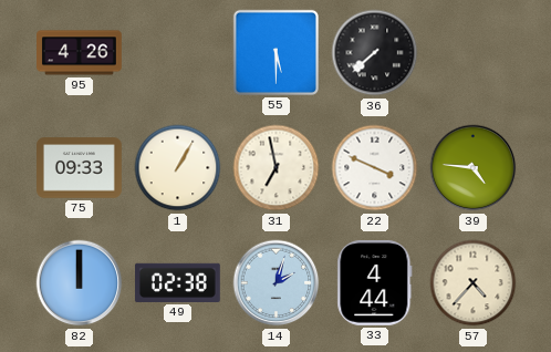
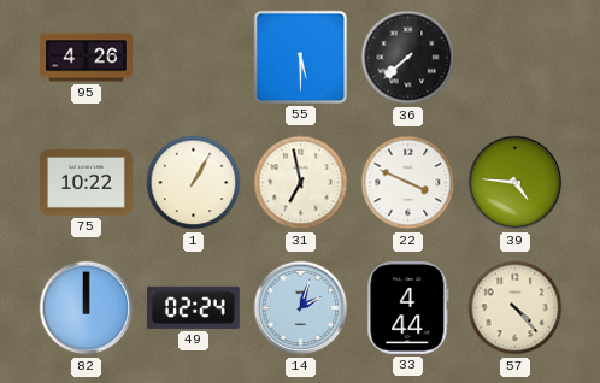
75: 09:33 -> 10:22 (87, 183)
49: 02:38 -> 02:24 (193, 307)
57: 4:37 -> 4:23 (516, 308)
